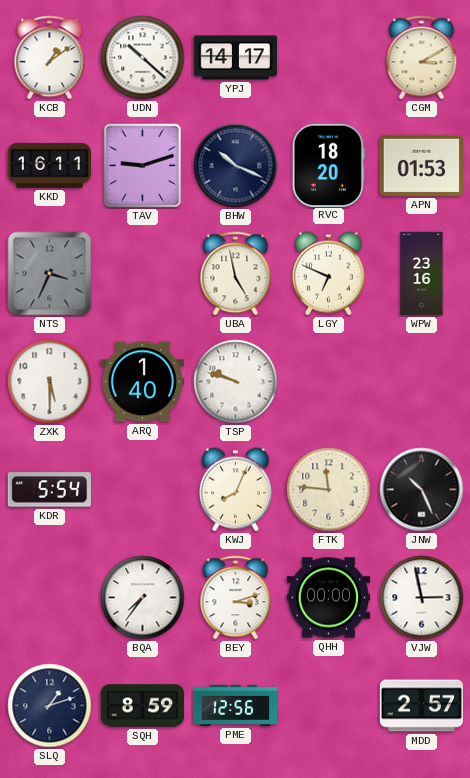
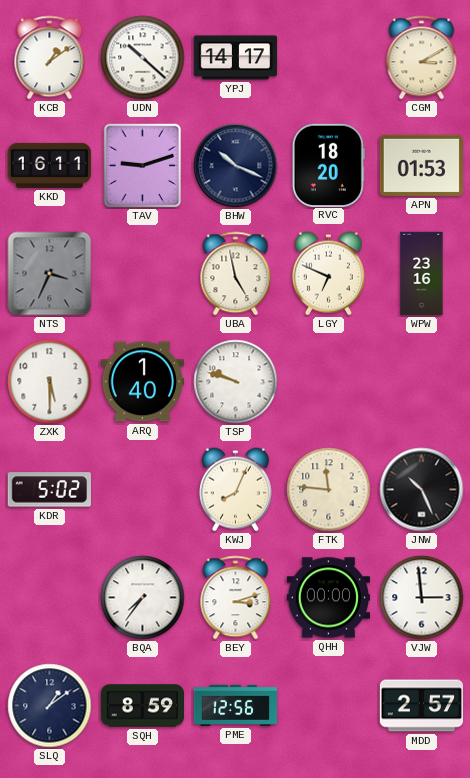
KDR: 5:54 -> 5:02 (49, 490)
VJW: 2:58 -> 2:59 (422, 598)
SLQ: 1:12 -> 1:09 (50, 706)
